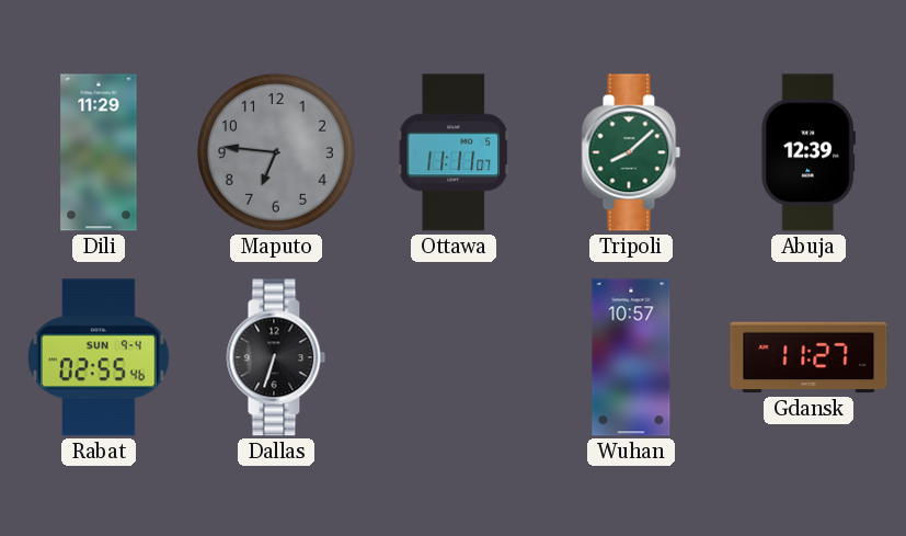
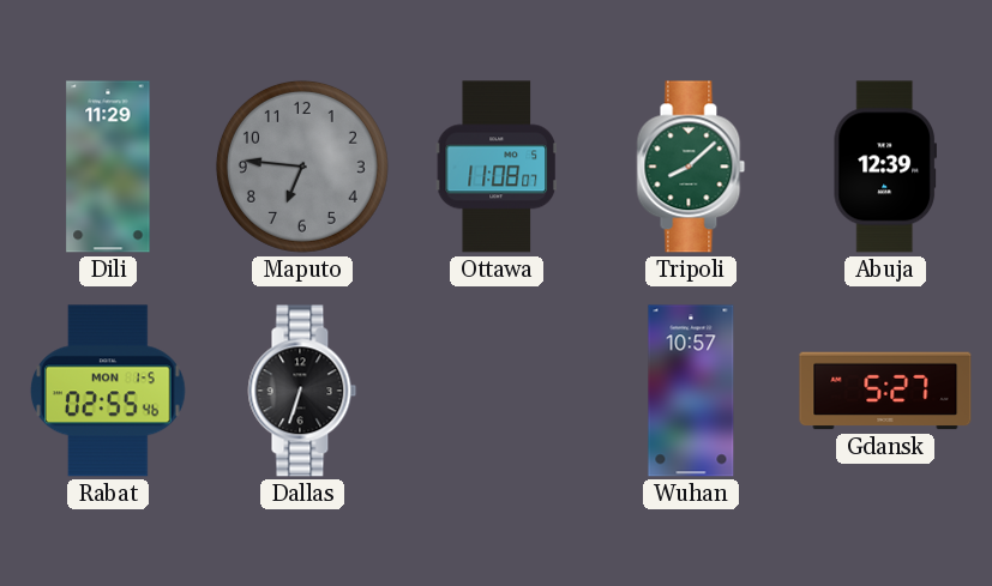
Ottawa: 11:11 -> 11:08 (497, 167)
Rabat date: SUN 9-4 -> MON 1-5 (109, 391)
Gdansk: 11:27 -> 5:27 (885, 391)
